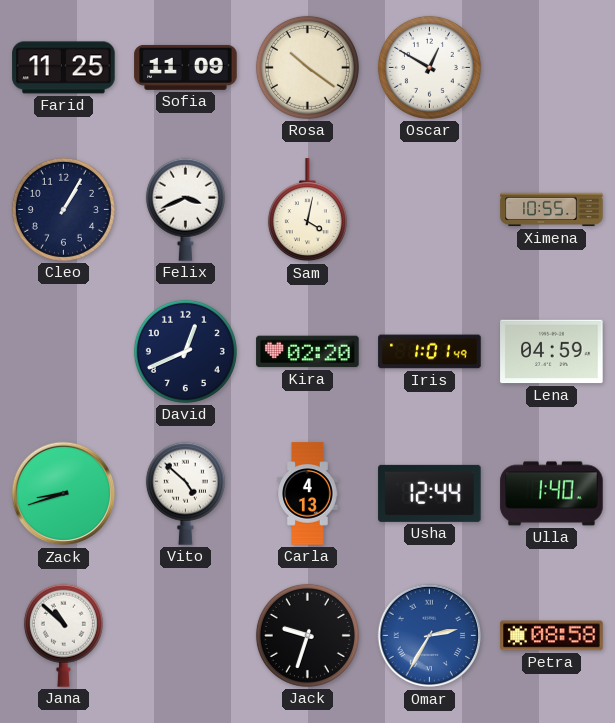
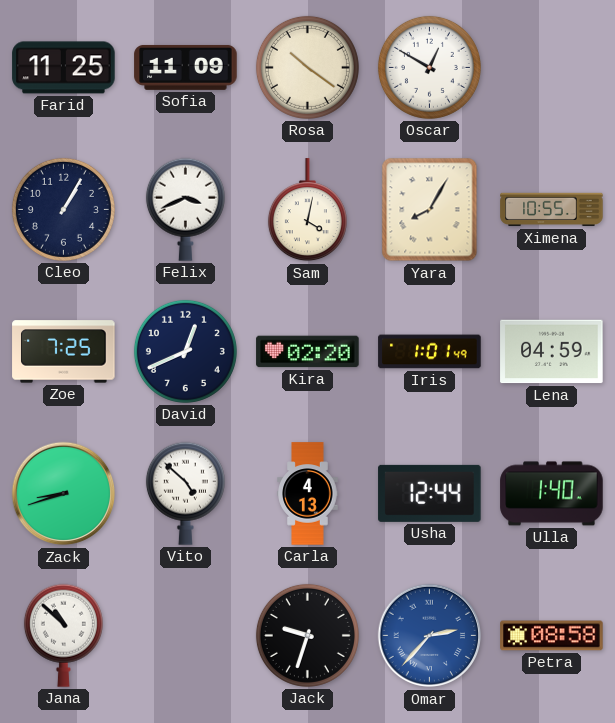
Yara: none -> 8:05 (430, 210)
Zoe: none -> 7:25 (64, 352)
Omar: 2:35 -> 2:37 (430, 636)
